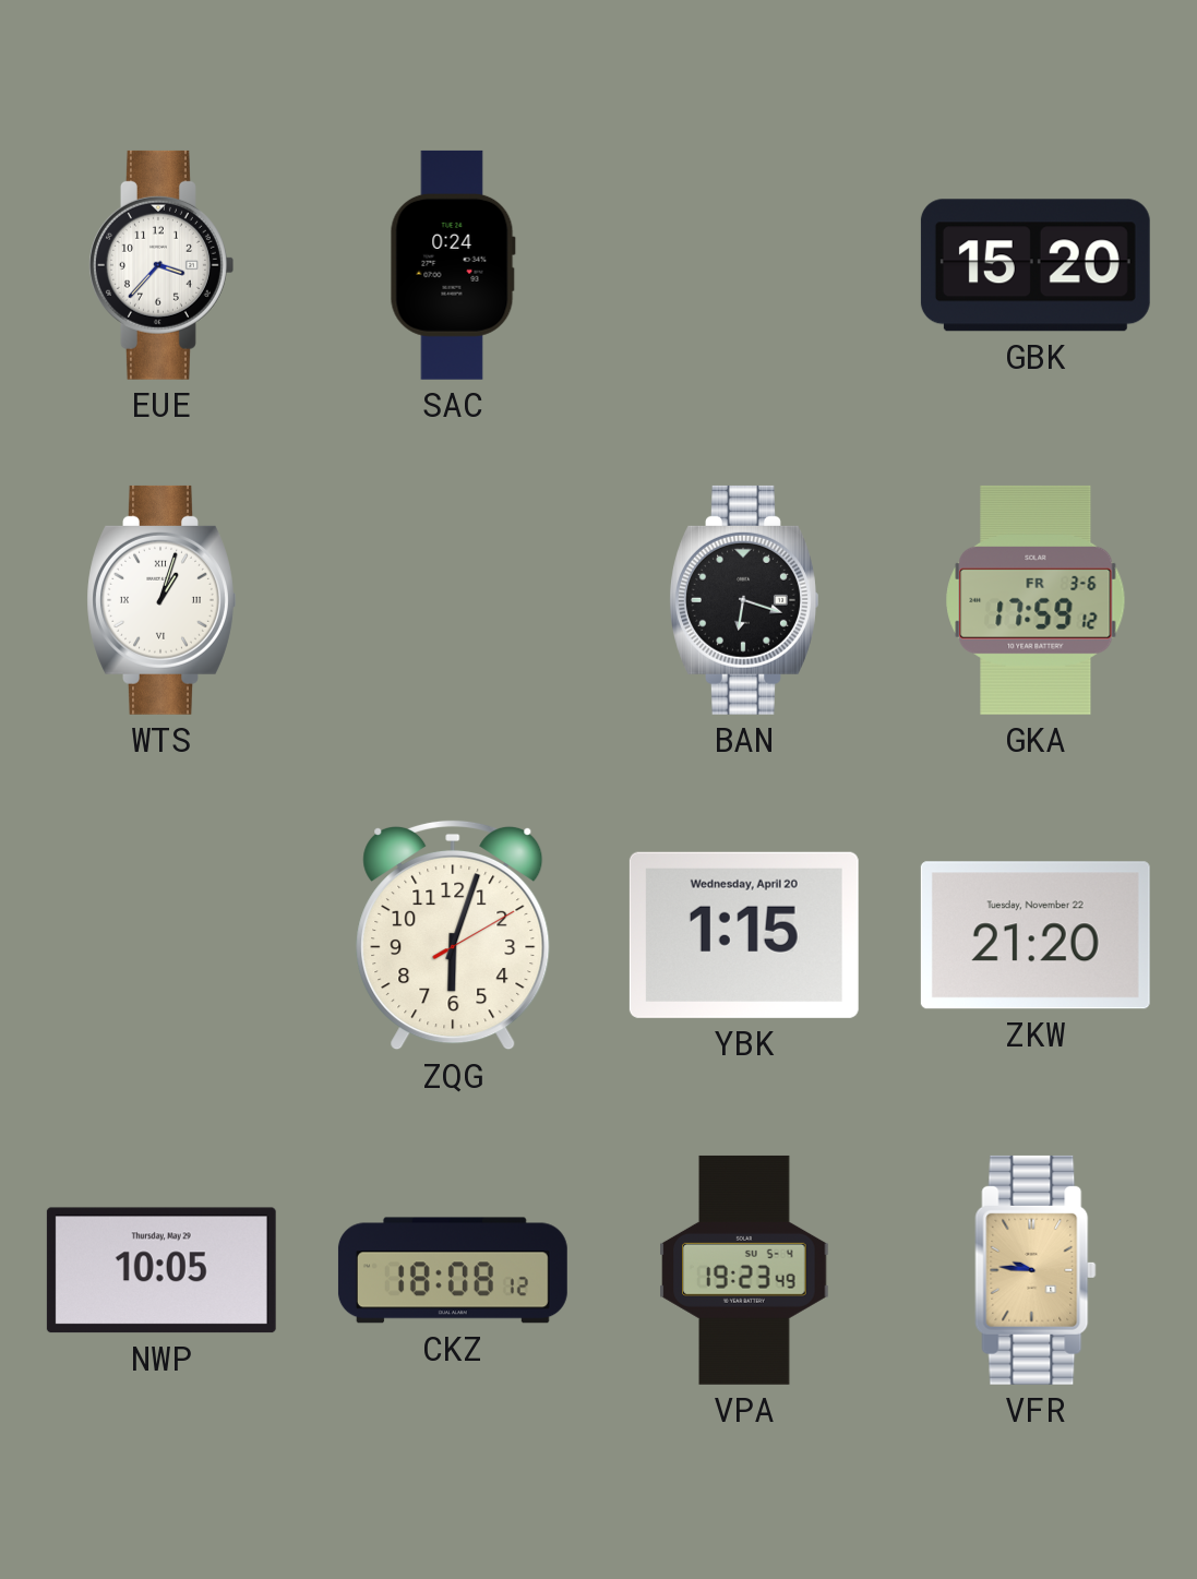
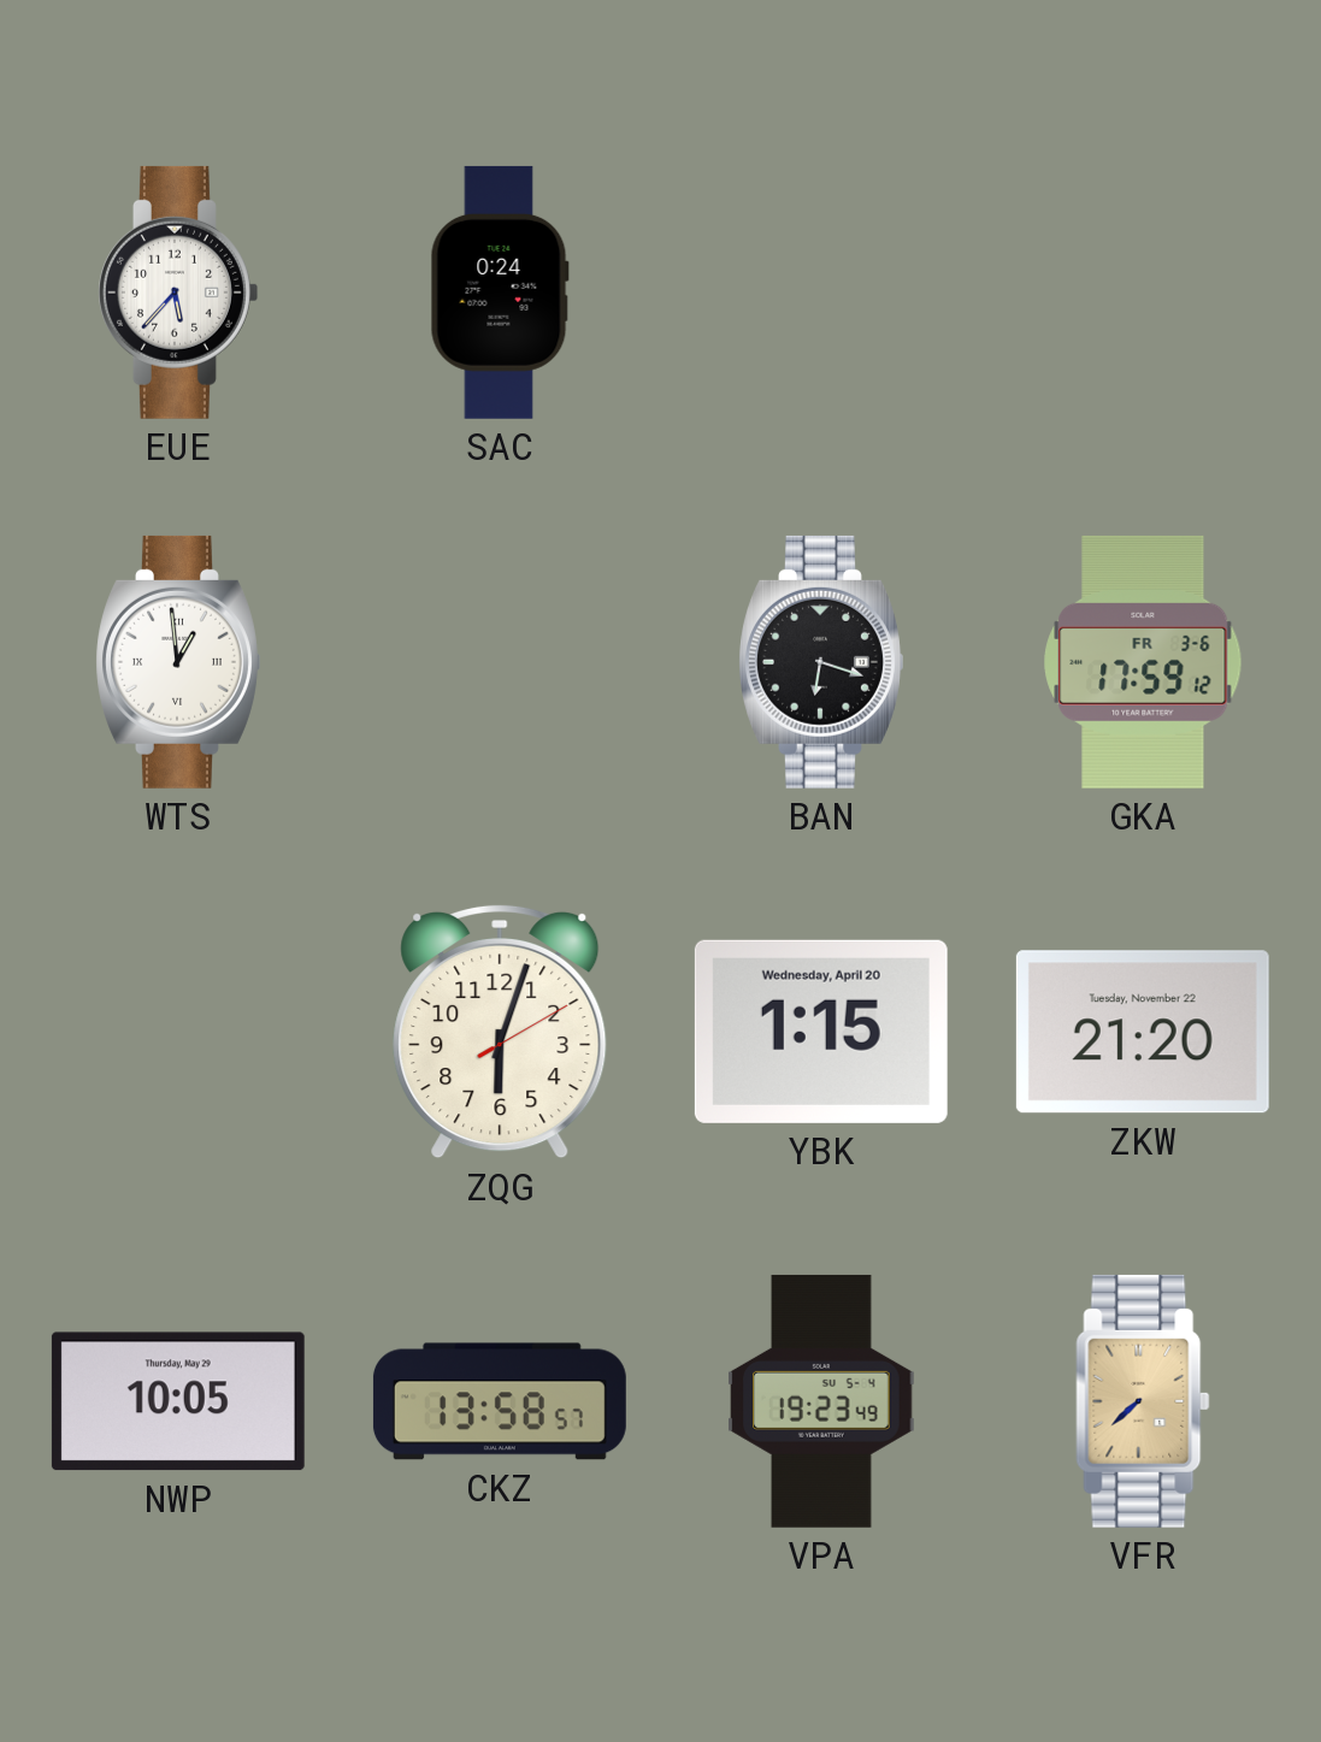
EUE: 3:37 -> 5:37 (178, 293)
GBK: 15:20 -> none (1036, 265)
WTS: 1:03 -> 12:59 (178, 662)
CKZ: 18:08 -> 13:58 (500, 1401)
VFR: 9:46 -> 7:38 (1143, 1401)
